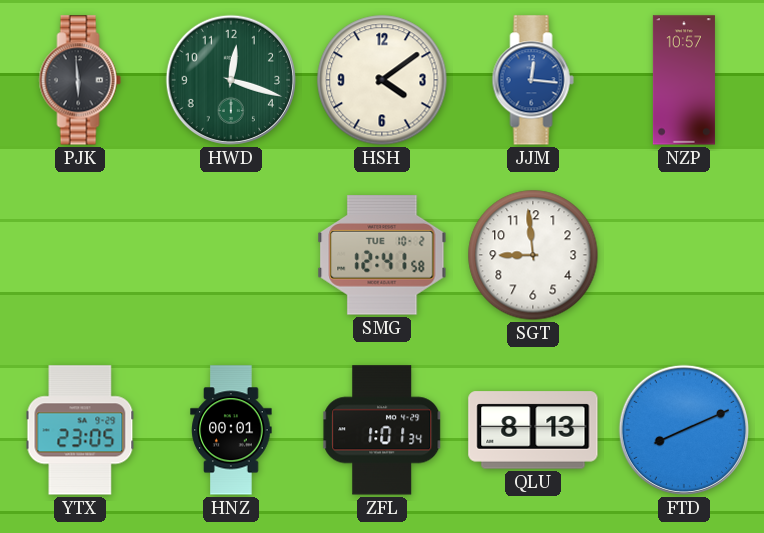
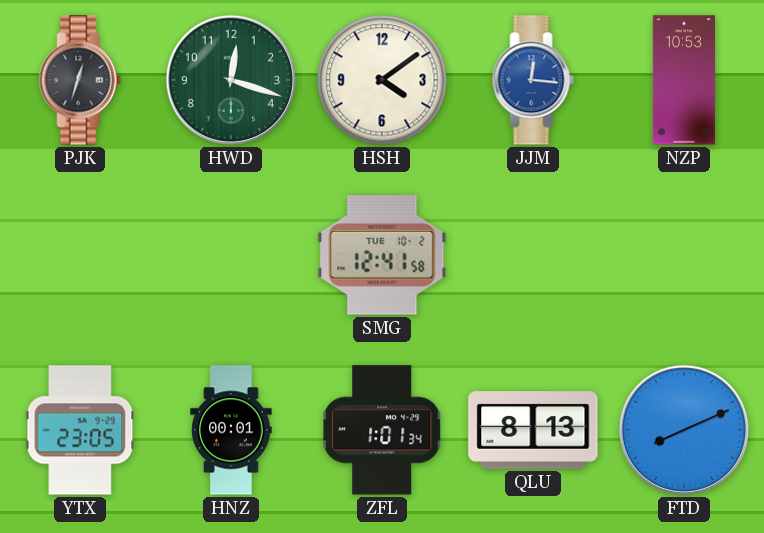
PJK: 5:59 -> 12:33 (80, 80)
NZP: 10:57 -> 10:53 (684, 80)
SGT: 8:59 -> none (533, 255)
